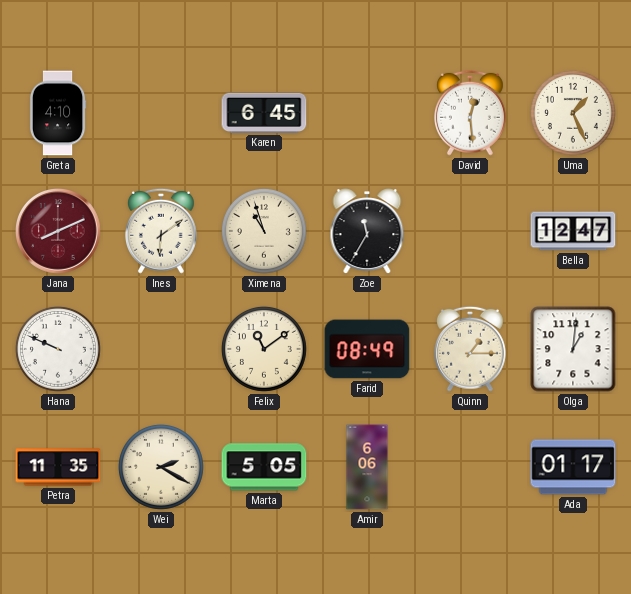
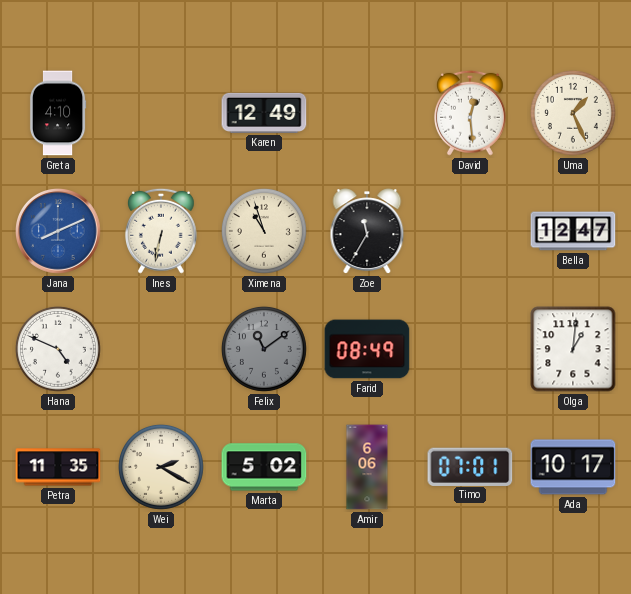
Karen: 6:45 -> 12:49 (264, 113)
Jana dial: burgundy -> blue (59, 232)
Ines: 6:09 -> 6:32 (161, 231)
Hana: 9:49 -> 4:49 (58, 349)
Felix dial: cream -> grey (264, 349)
Quinn: 1:15 -> none (470, 349)
Marta: 5:05 -> 5:02 (264, 467)
Timo: none -> 07:01 (470, 466)
Ada: 01:17 -> 10:17 (573, 467)
